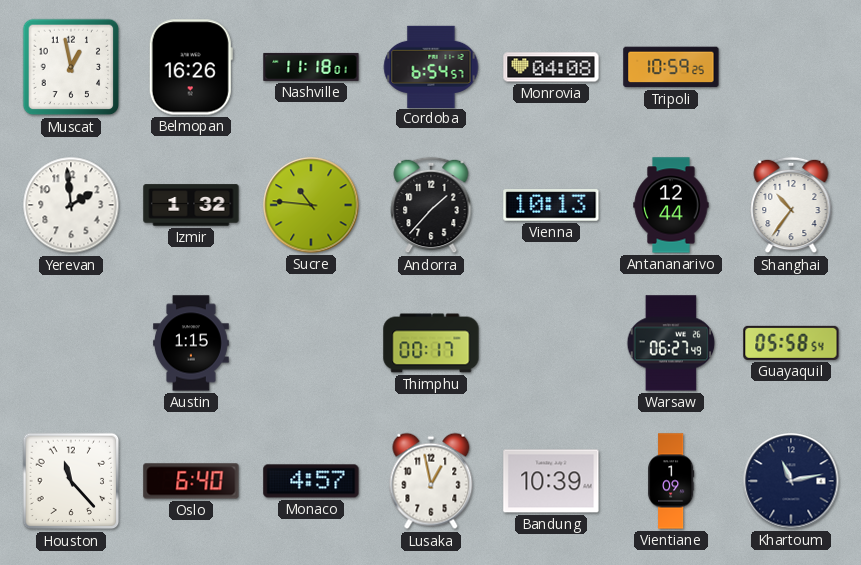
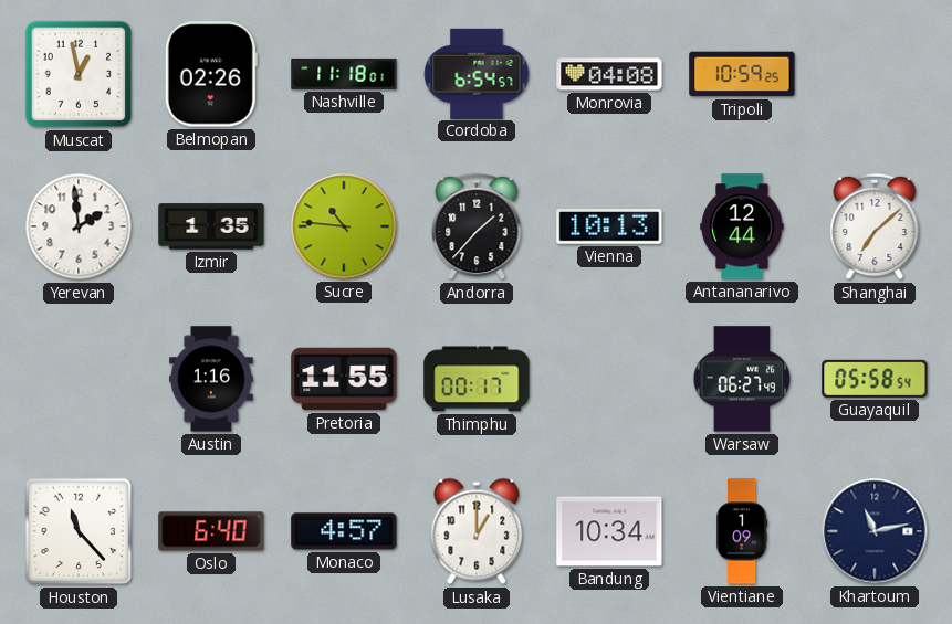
Belmopan: 16:26 -> 02:26 (211, 74)
Izmir: 1:32 -> 1:35 (211, 226)
Shanghai: 10:36 -> 7:08 (875, 226)
Austin: 1:15 -> 1:16 (212, 379)
Pretoria: none -> 11:55 (344, 379)
Lusaka: 12:58 -> 1:00 (477, 531)
Bandung: 10:39 -> 10:34 (609, 531)
